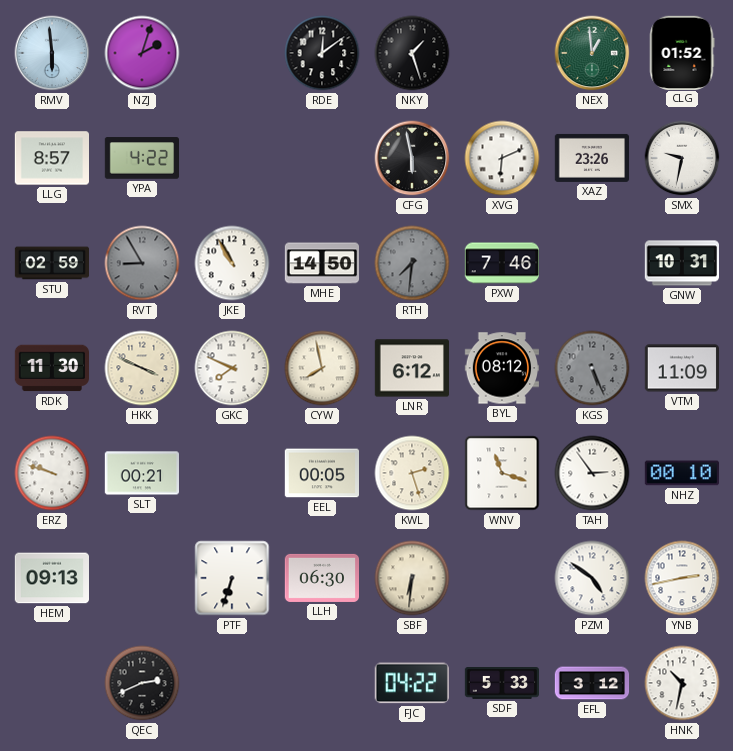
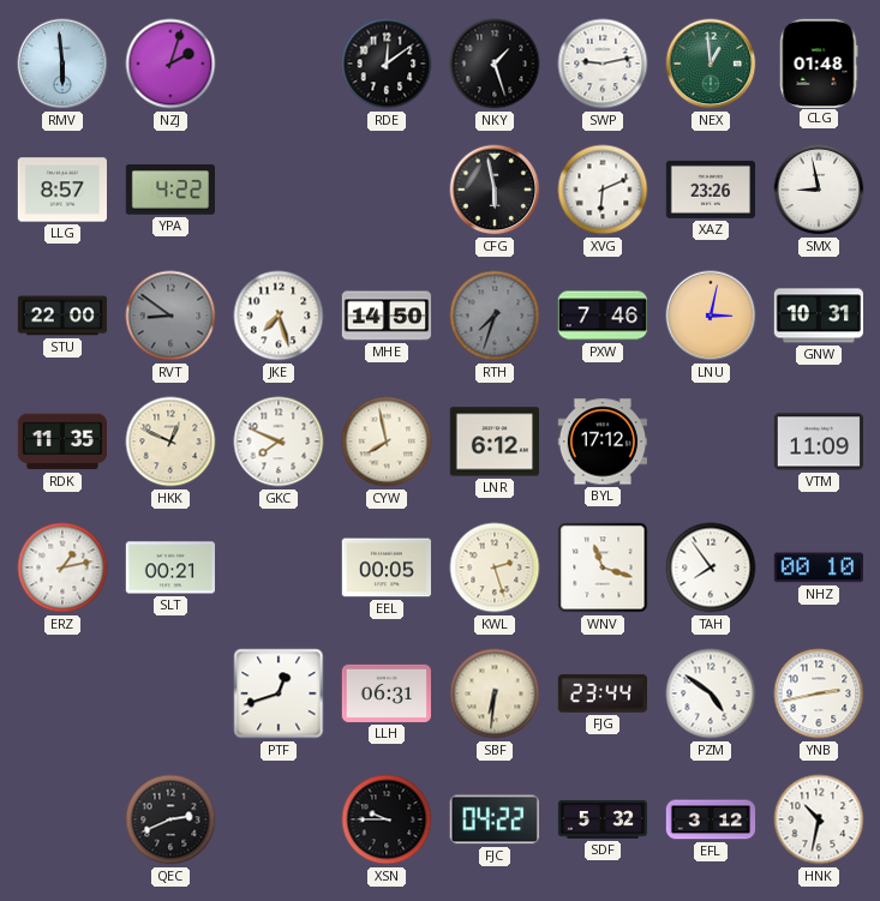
SWP: none -> 9:13 (603, 64)
CLG: 01:52 -> 01:48 (819, 62)
SMX: 9:32 -> 8:58 (819, 190)
STU: 02:59 -> 22:00 (62, 316)
RVT: 8:55 -> 8:51 (170, 316)
JKE: 10:55 -> 7:27 (279, 316)
RTH: 7:31 -> 7:33 (495, 316)
LNU: none -> 3:02 (711, 316)
RDK: 11:30 -> 11:35 (61, 442)
HKK: 3:49 -> 12:49 (170, 442)
BYL: 08:12 -> 17:12 (601, 442)
KGS: 5:26 -> none (592, 368)
ERZ: 9:48 -> 1:13 (62, 567)
TAH: 2:54 -> 7:54 (711, 567)
HEM: 09:13 -> none (51, 578)
PTF: 6:33 -> 12:42 (279, 693)
LLH: 06:30 -> 06:31 (385, 693)
FJG: none -> 23:44 (601, 693)
XSN: none -> 9:45 (387, 819)
SDF: 5:33 -> 5:32 (603, 819)
